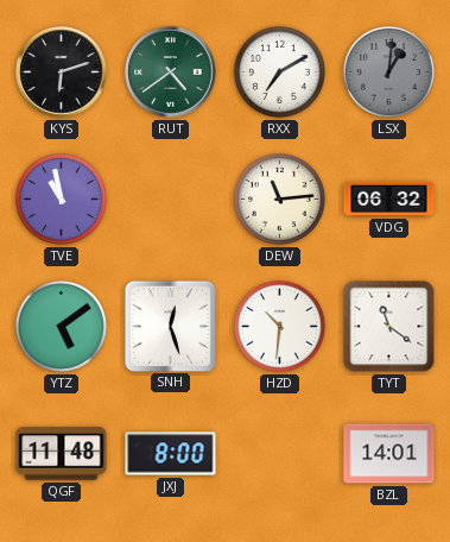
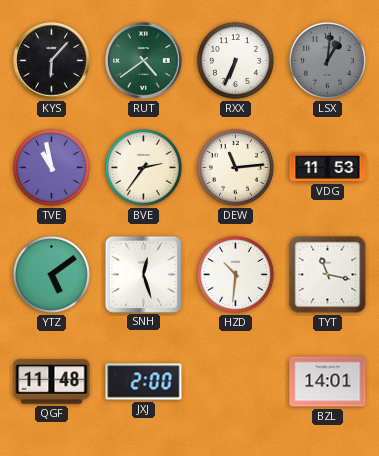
KYS: 6:12 -> 6:07 (52, 61)
RXX: 7:10 -> 6:34 (235, 60)
BVE: none -> 2:36 (143, 167)
VDG: 06:32 -> 11:53 (328, 167)
TYT: 11:21 -> 11:17 (328, 275)
JXJ: 8:00 -> 2:00 (144, 382)
